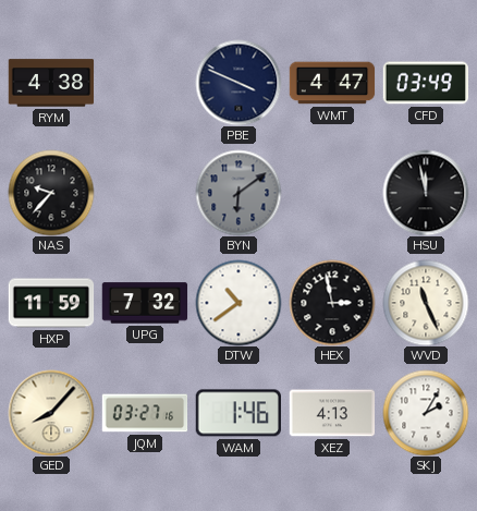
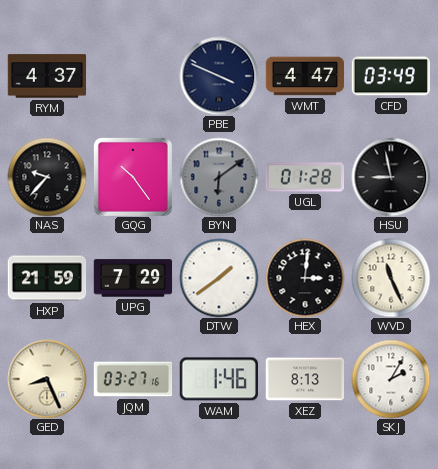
RYM: 4:38 -> 4:37 (47, 76)
GQG: none -> 10:24 (133, 177)
UGL: none -> 01:28 (305, 177)
HSU: 11:58 -> 8:58 (391, 177)
HXP: 11:59 -> 21:59 (47, 278)
UPG: 7:32 -> 7:29 (133, 278)
DTW: 10:39 -> 1:39 (219, 278)
HEX: 2:58 -> 3:01 (305, 278)
GED: 8:07 -> 8:26 (47, 379)
XEZ: 4:13 -> 8:13 (305, 379)
